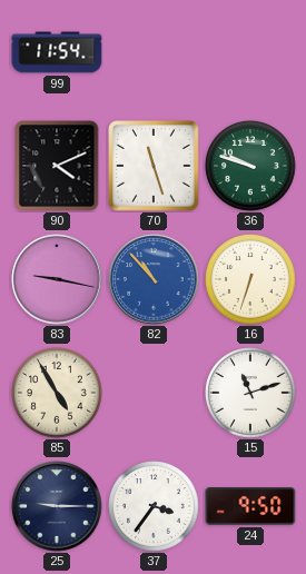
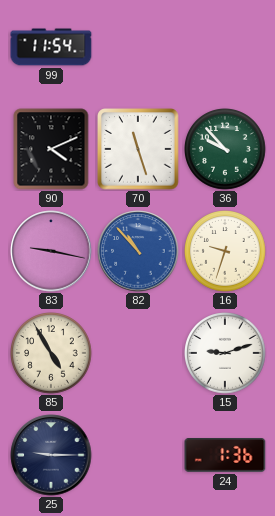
36: 9:48 -> 9:53 (226, 150)
16: 6:33 -> 9:33 (226, 252)
15: 11:12 -> 9:12 (226, 354)
37: 3:36 -> none (155, 507)
24: 9:50 -> 1:36 (225, 456)
